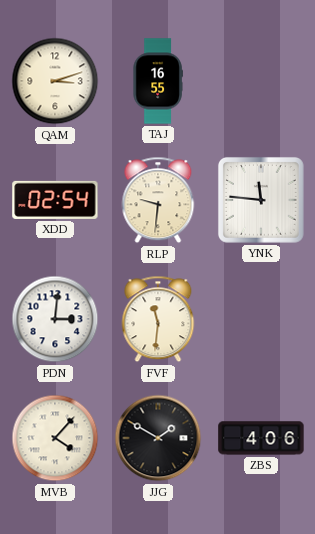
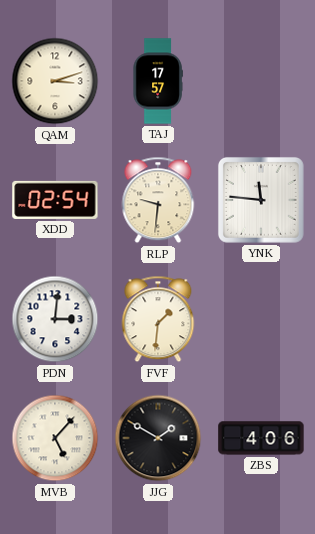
TAJ: 16:55 -> 17:57 (158, 81)
FVF: 11:31 -> 1:31 (158, 319)
MVB: 4:07 -> 5:07 (55, 438)
